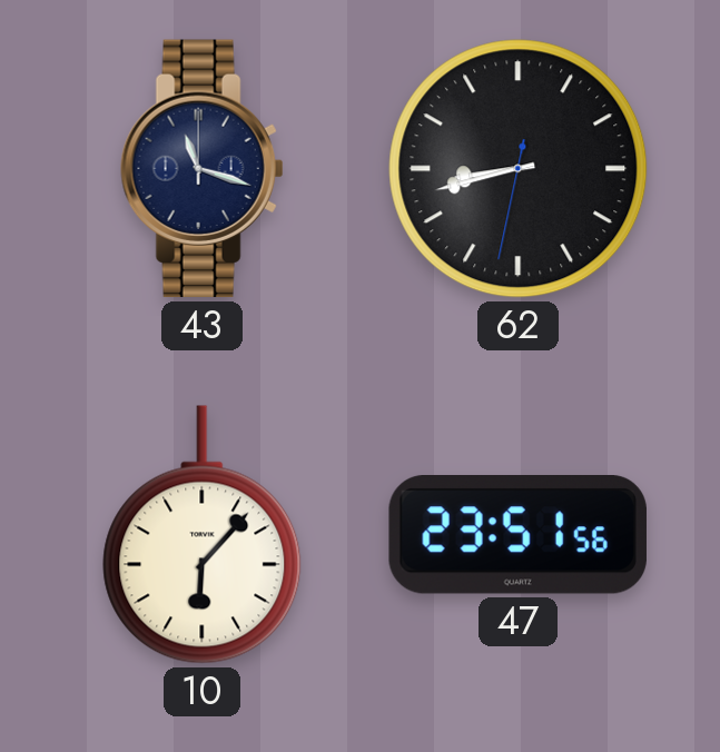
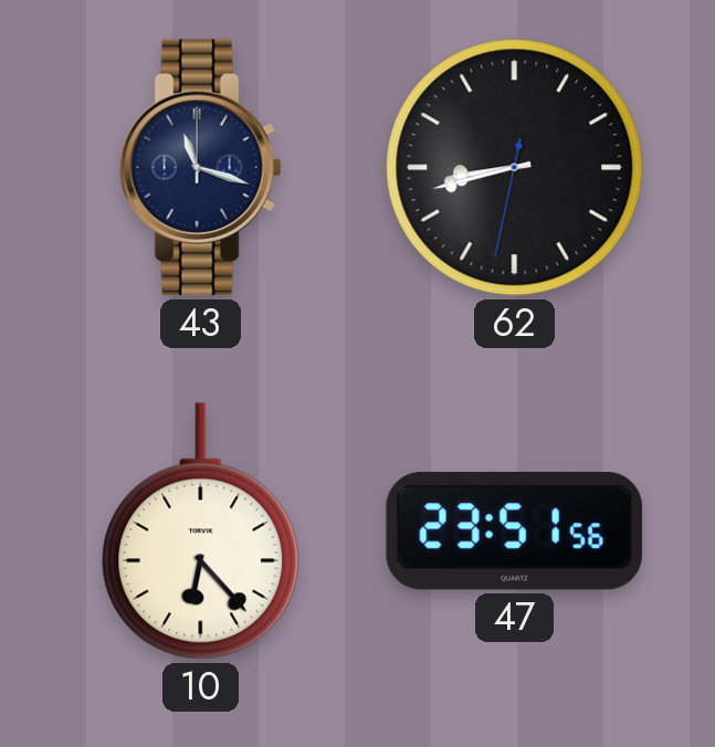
10: 6:07 -> 6:23 (201, 532)
